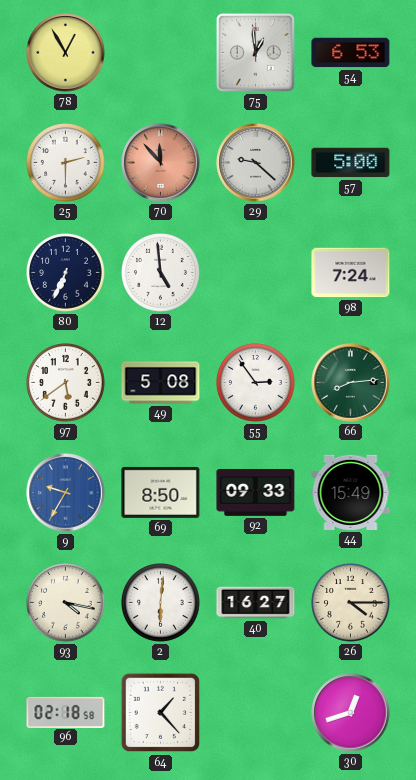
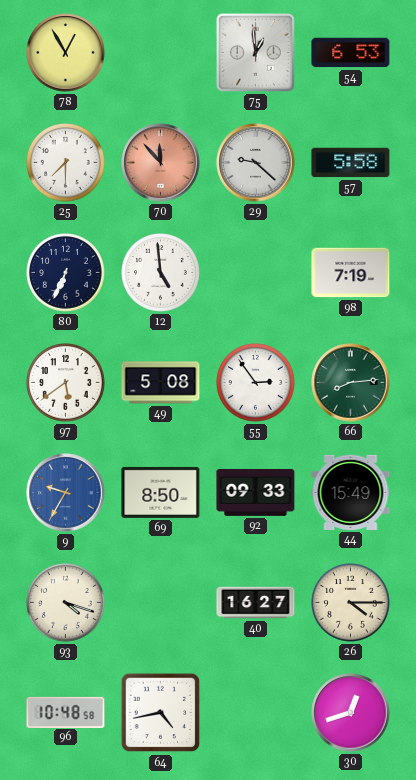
25: 2:30 -> 7:30 (66, 163)
57: 5:00 -> 5:58 (351, 163)
98: 7:24 -> 7:19 (351, 273)
93: 4:17 -> 4:18 (66, 603)
2: 6:01 -> none (161, 603)
96: 02:18 -> 10:48 (66, 712)
64: 1:23 -> 4:43 (161, 713)
